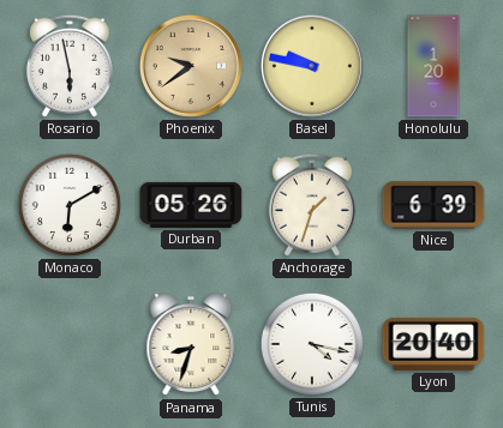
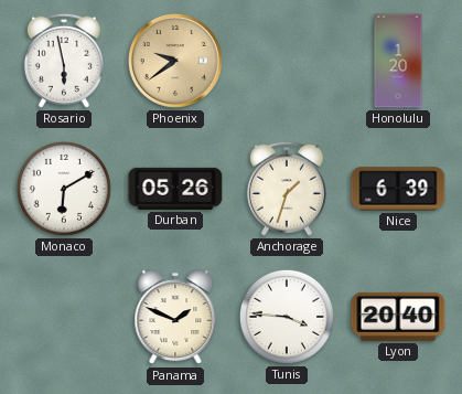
Basel: 9:47 -> none (312, 66)
Panama: 8:33 -> 1:49 (175, 318)
Tunis: 4:17 -> 3:46 (287, 317)
